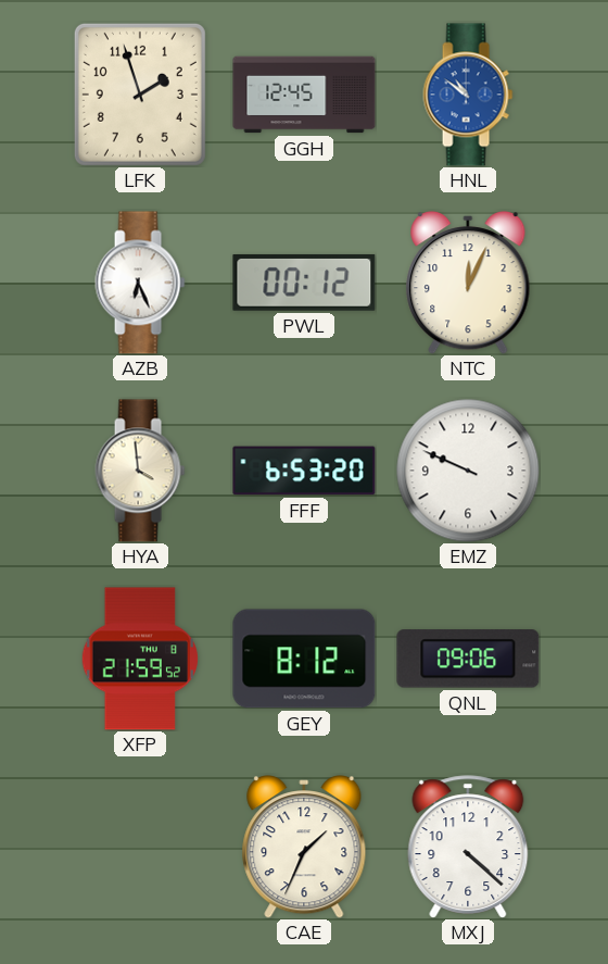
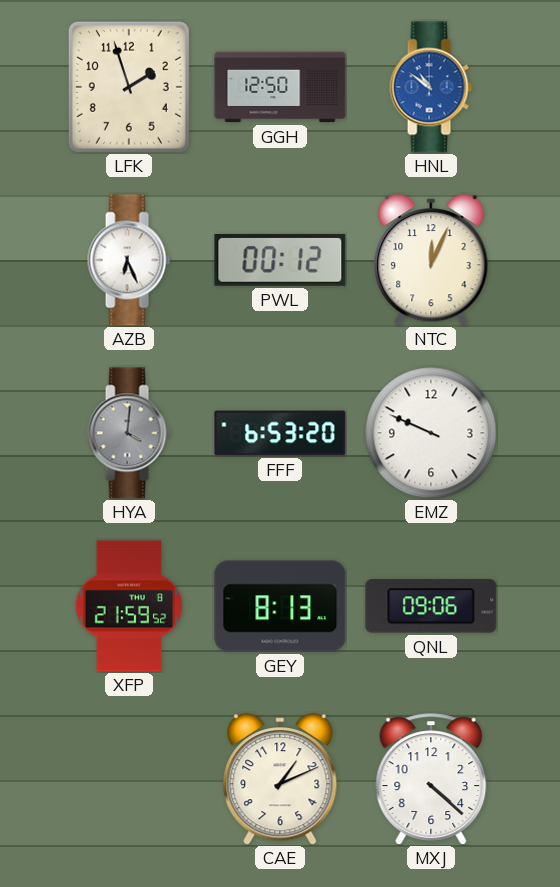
GGH: 12:45 -> 12:50 (280, 87)
HYA: 3:59 -> 4:01 (129, 433)
HYA dial: cream -> grey (129, 433)
GEY: 8:12 -> 8:13 (280, 606)
CAE: 1:34 -> 1:11 (280, 780)
